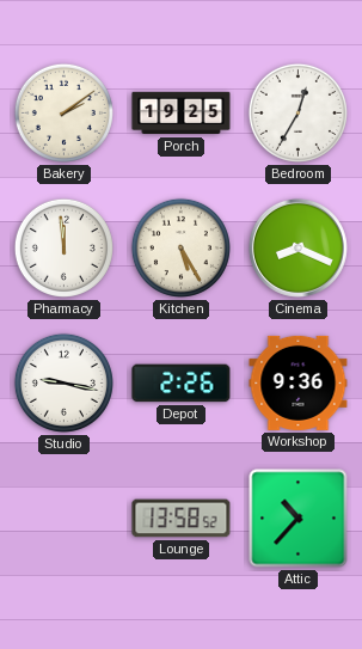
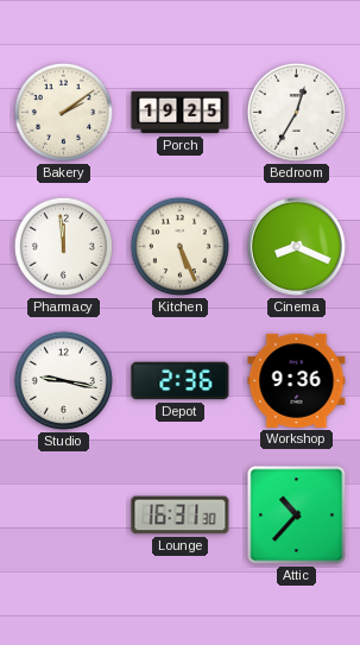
Kitchen: 5:25 -> 5:26 (179, 246)
Depot: 2:26 -> 2:36 (181, 381)
Lounge: 13:58 -> 16:31 (181, 516)
